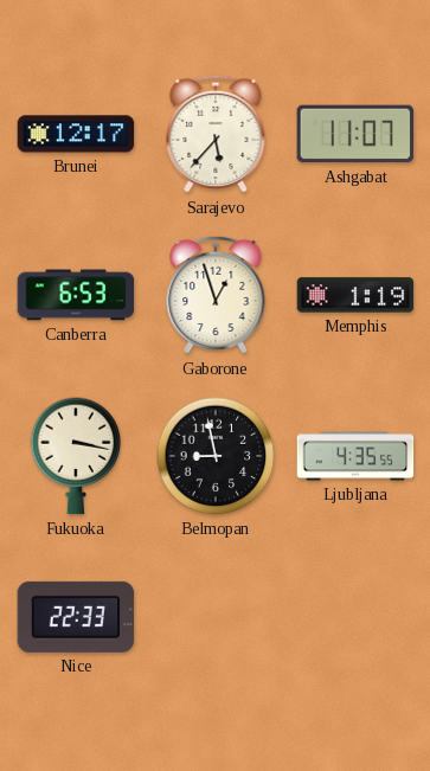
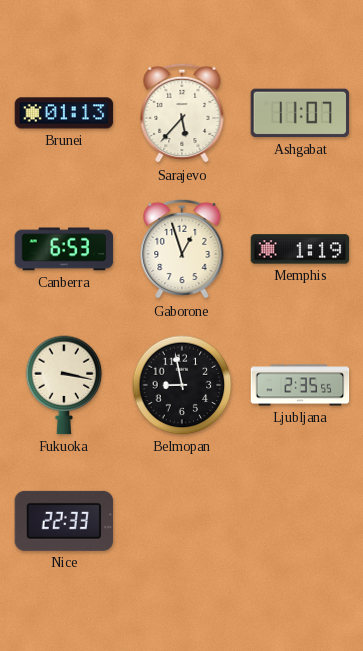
Brunei: 12:17 -> 01:13 (64, 113)
Ljubljana: 4:35 -> 2:35 (300, 385)
